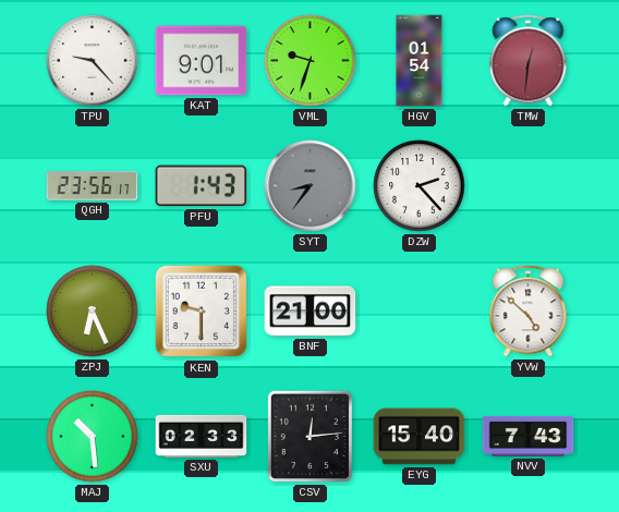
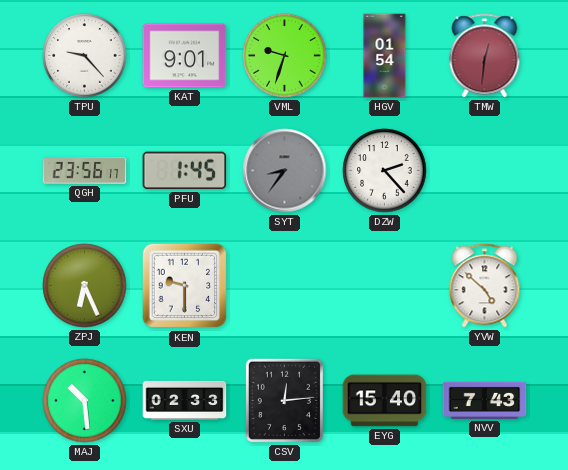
PFU: 1:43 -> 1:45 (185, 171)
BNF: 21:00 -> none (311, 312)
